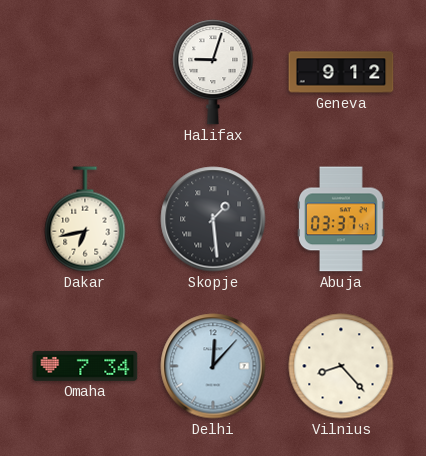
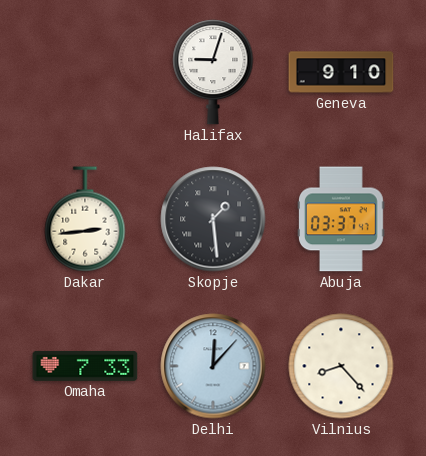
Geneva: 9:12 -> 9:10 (341, 72)
Dakar: 6:43 -> 2:44 (85, 219)
Omaha: 7:34 -> 7:33 (85, 366)
